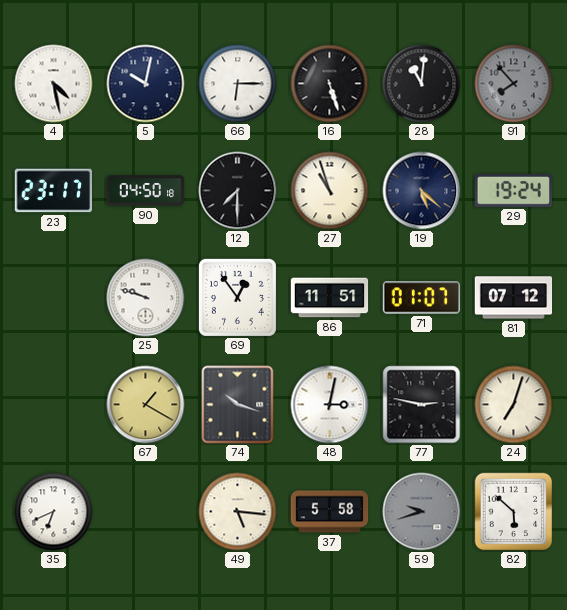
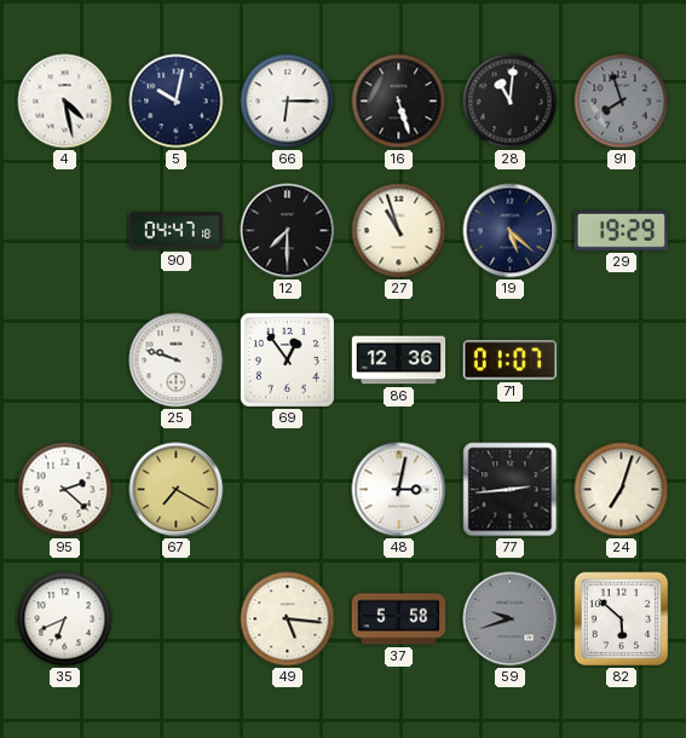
91: 7:53 -> 7:57 (622, 102)
23: 23:17 -> none (54, 191)
90: 04:50 -> 04:47 (177, 231)
29: 19:24 -> 19:29 (621, 230)
86: 11:51 -> 12:36 (399, 361)
81: 07:12 -> none (514, 298)
95: none -> 2:22 (65, 490)
67: 1:20 -> 7:20 (177, 490)
74: 10:18 -> none (238, 405)
77: 2:47 -> 2:44 (511, 490)
